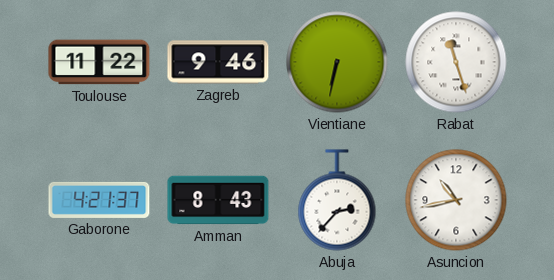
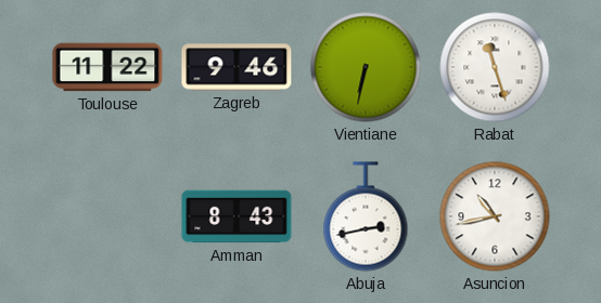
Gaborone: 4:21 -> none (99, 200)
Abuja: 2:37 -> 2:43 (366, 216)
